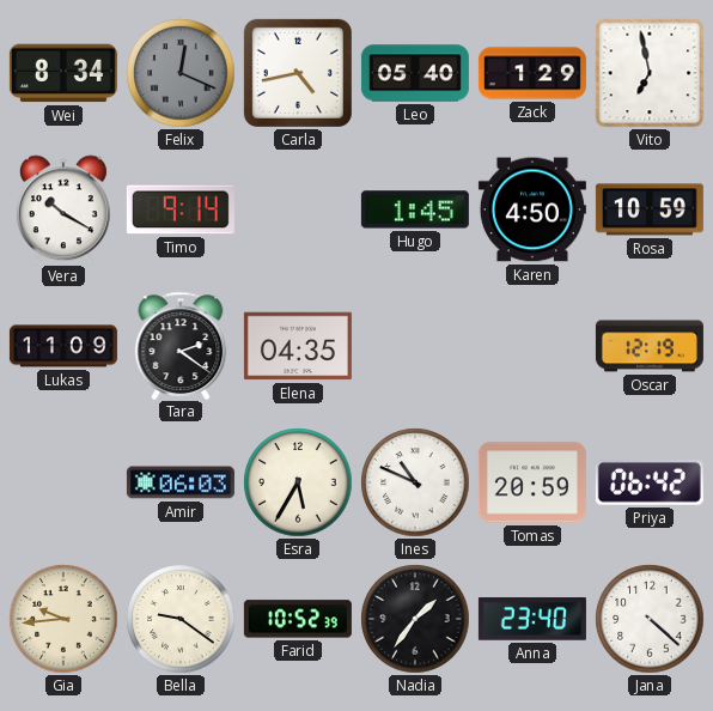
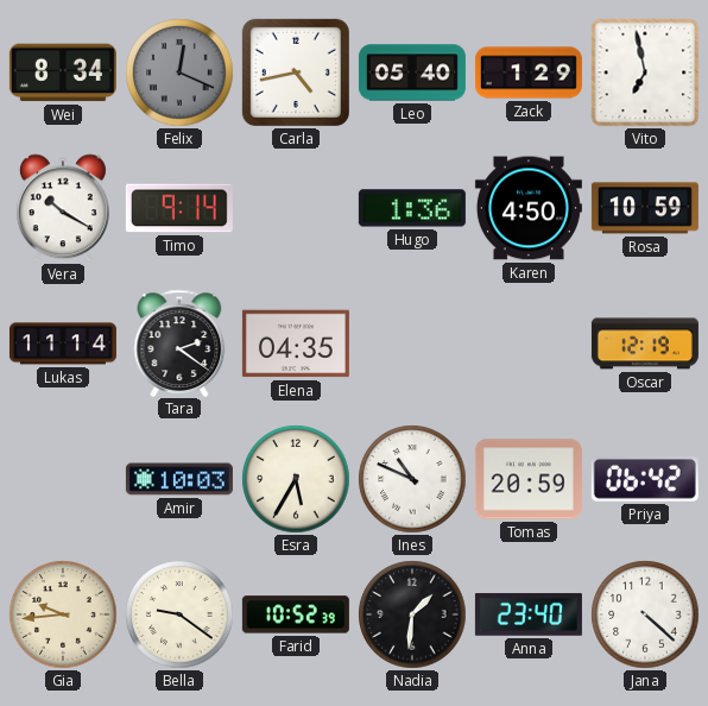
Hugo: 1:45 -> 1:36 (412, 208)
Lukas: 11:09 -> 11:14 (63, 343)
Amir: 06:03 -> 10:03 (179, 479)
Nadia: 1:36 -> 1:31 (412, 614)
